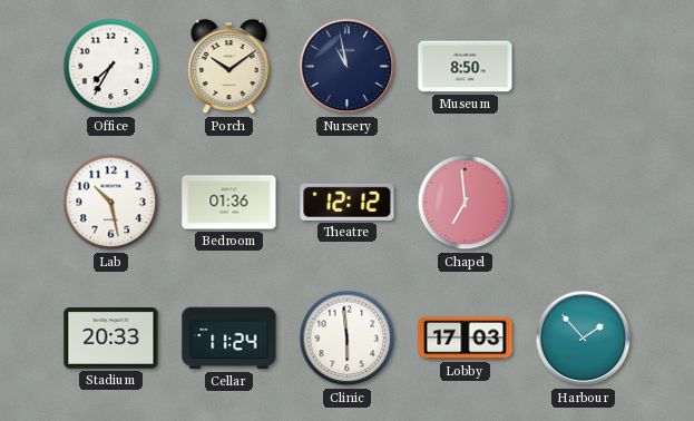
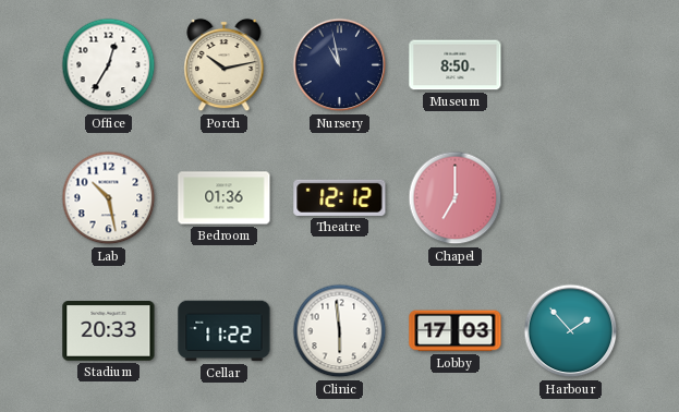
Office: 7:35 -> 12:35 (109, 65)
Porch: 10:09 -> 10:13 (225, 65)
Chapel: 6:59 -> 7:00 (456, 198)
Cellar: 11:24 -> 11:22 (225, 331)
